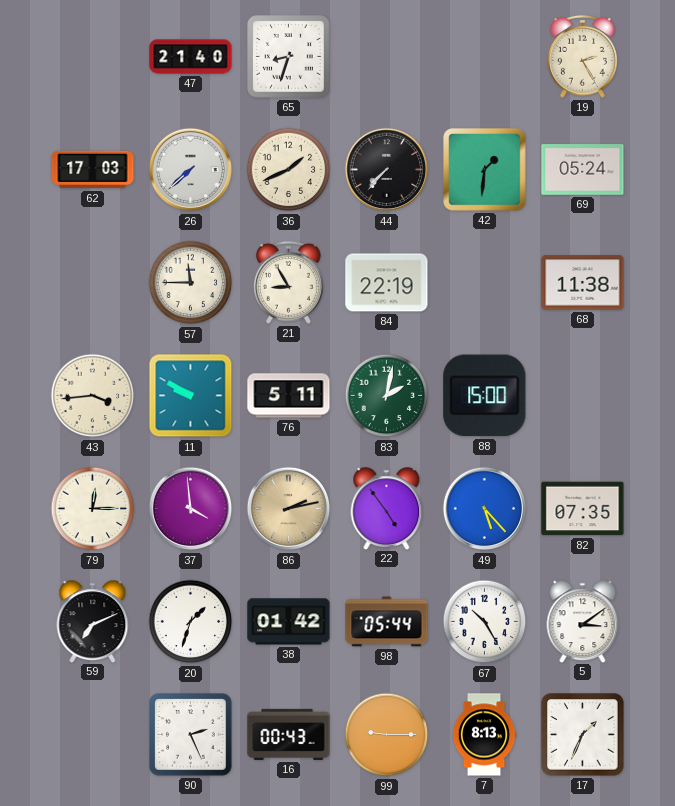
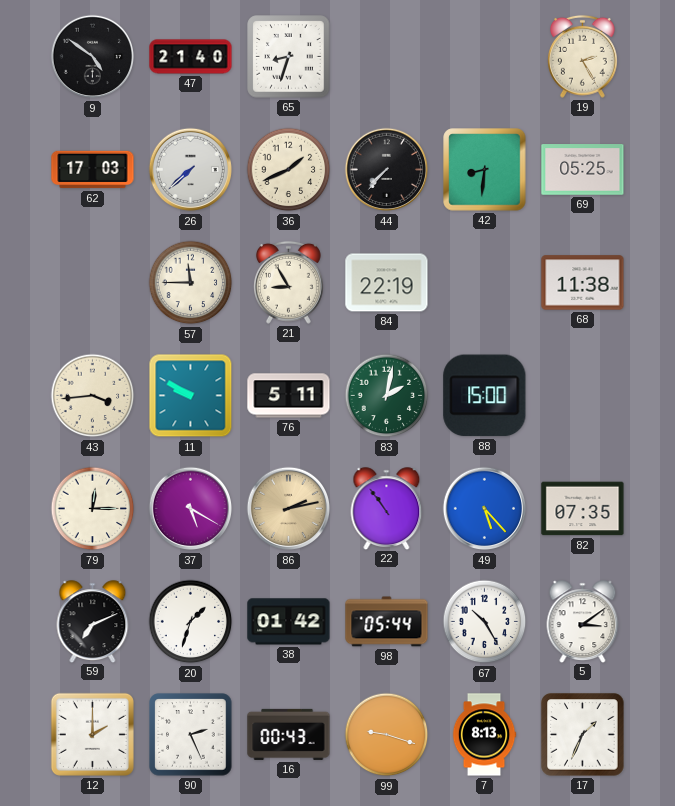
9: none -> 4:51 (93, 57)
42: 1:31 -> 8:31 (485, 170)
69: 05:24 -> 05:25 (583, 170)
37: 3:59 -> 5:20 (191, 509)
22: 4:54 -> 10:54 (387, 508)
12: none -> 2:00 (92, 734)
99: 9:15 -> 9:18 (387, 735)
